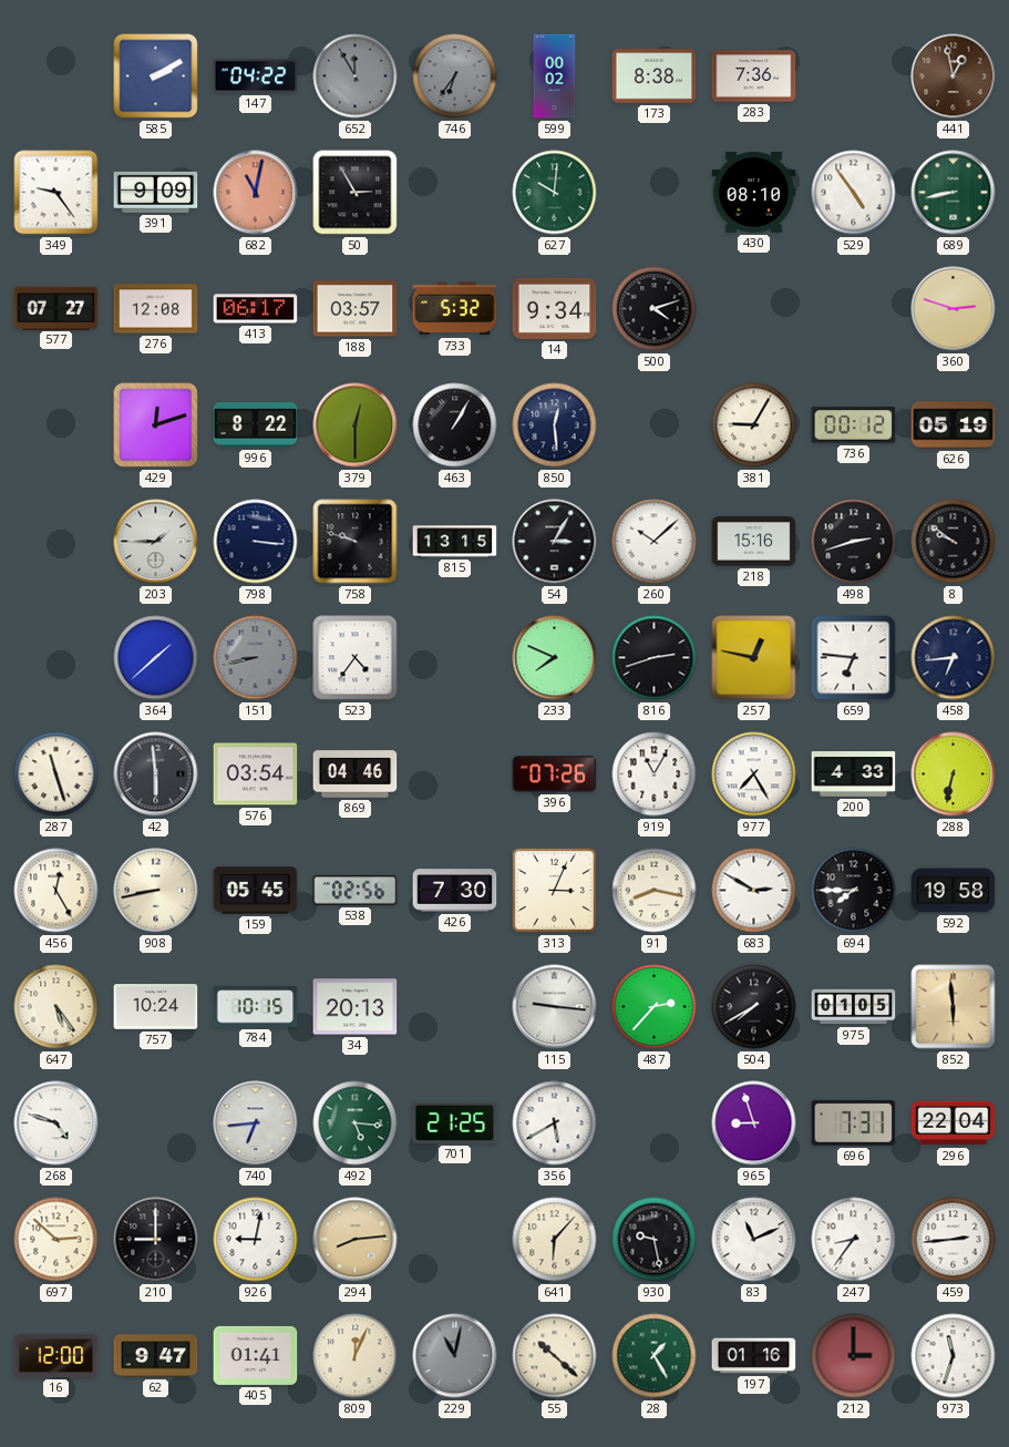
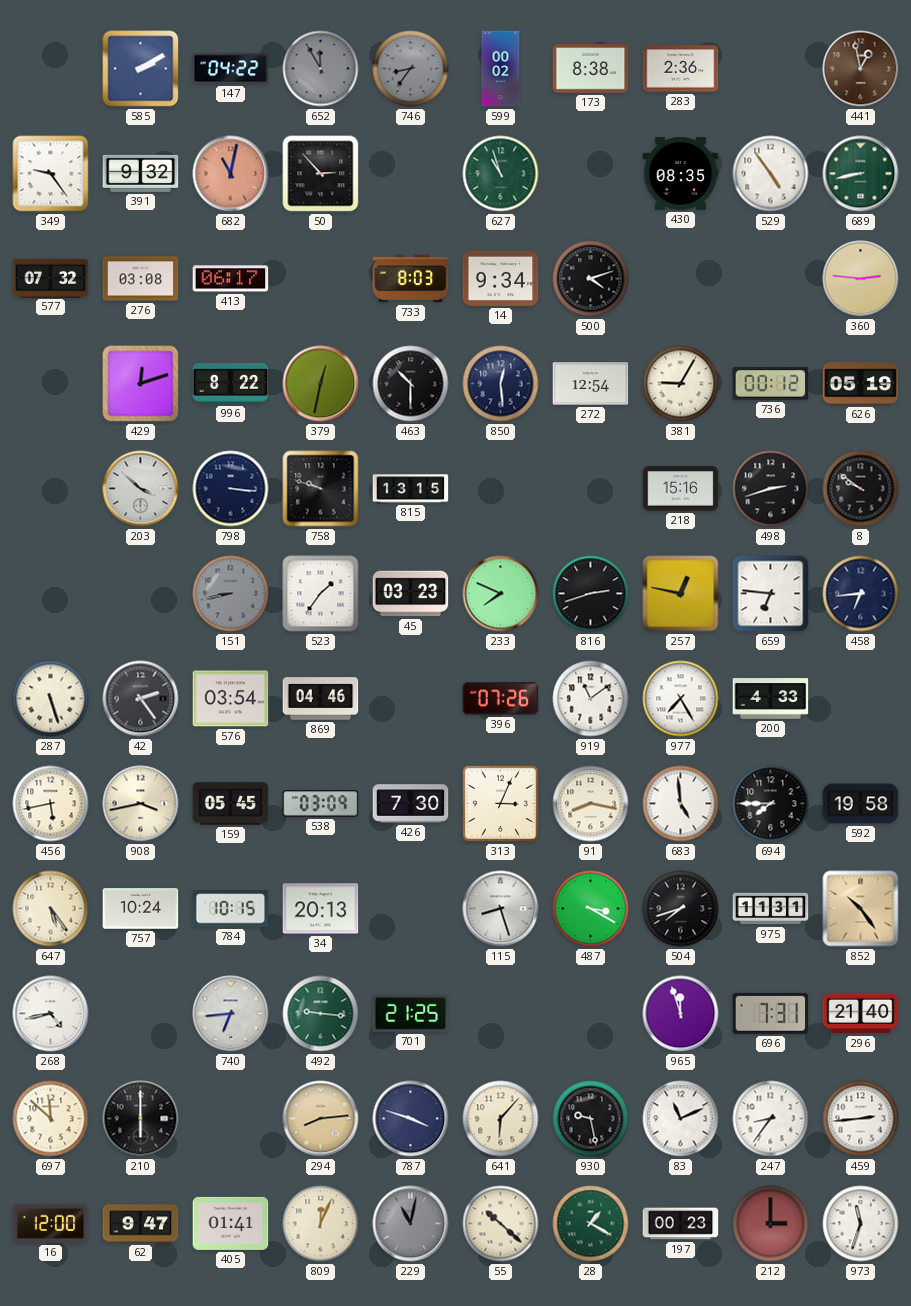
746: 6:36 -> 8:36 (411, 69)
283: 7:36 -> 2:36 (681, 69)
391: 9:09 -> 9:32 (141, 173)
50: 2:55 -> 2:53 (321, 174)
627: 10:01 -> 10:57 (501, 174)
430: 08:10 -> 08:35 (681, 174)
577: 07:27 -> 07:32 (51, 278)
276: 12:08 -> 03:08 (141, 279)
188: 03:57 -> none (356, 309)
733: 5:32 -> 8:03 (411, 279)
360: 2:48 -> 2:46 (861, 279)
379: 12:30 -> 12:32 (321, 384)
463: 1:05 -> 10:30 (411, 384)
272: none -> 12:54 (591, 384)
203: 1:45 -> 3:52 (141, 489)
54: 3:05 -> none (555, 542)
260: 10:08 -> none (655, 542)
364: 1:38 -> none (156, 658)
523: 4:36 -> 1:36 (321, 594)
45: none -> 03:23 (411, 594)
287: 11:27 -> 5:27 (51, 699)
42: 5:59 -> 2:24 (141, 699)
919: 11:05 -> 11:09 (591, 699)
288: 6:32 -> none (954, 774)
456: 12:25 -> 5:43 (51, 804)
908: 8:43 -> 3:43 (141, 804)
538: 02:56 -> 03:09 (321, 804)
683: 2:50 -> 4:59 (681, 804)
115: 9:16 -> 8:27 (501, 909)
487: 2:37 -> 3:20 (591, 909)
504: 7:40 -> 7:42 (681, 909)
975: 01:05 -> 11:31 (771, 909)
852: 5:59 -> 10:24 (861, 909)
268: 4:48 -> 4:43 (51, 1014)
492: 5:16 -> 9:16 (321, 1014)
356: 5:40 -> none (555, 1123)
965: 8:57 -> 11:57 (681, 1014)
296: 22:04 -> 21:40 (861, 1014)
697: 2:52 -> 11:52 (51, 1119)
210: 9:00 -> 6:00 (141, 1119)
926: 9:02 -> none (256, 1240)
787: none -> 3:48 (411, 1119)
28: 1:25 -> 1:20 (591, 1224)
197: 01:16 -> 00:23 (681, 1224)
